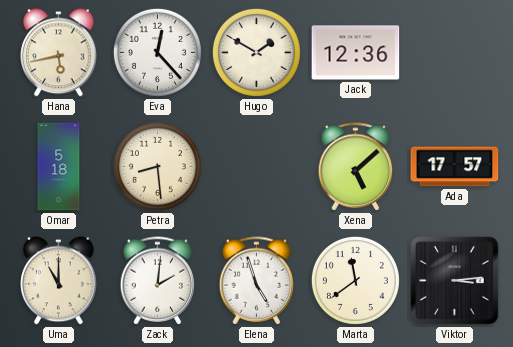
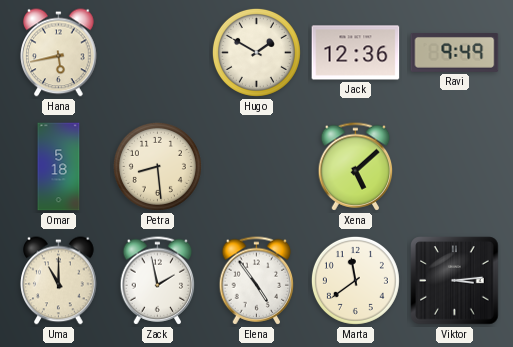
Eva: 12:23 -> none (157, 52)
Ravi: none -> 9:49 (455, 53)
Ada: 17:57 -> none (455, 167)
Zack: 2:01 -> 1:58 (158, 281)
Elena: 4:57 -> 4:54 (257, 281)
